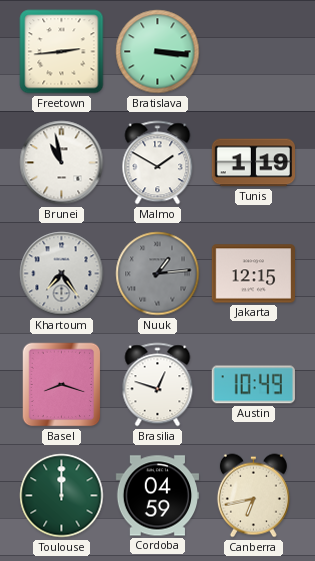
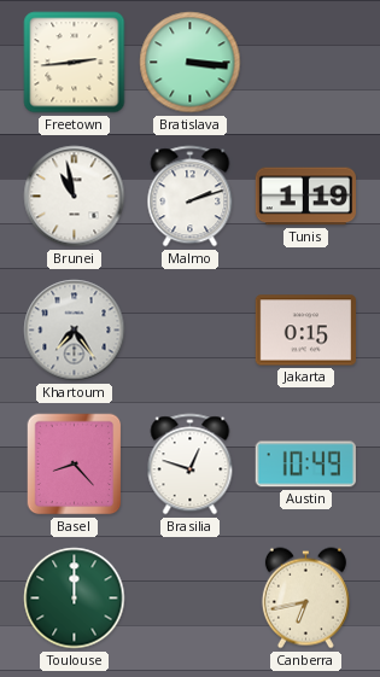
Malmo: 1:50 -> 2:12 (191, 197)
Nuuk: 1:14 -> none (158, 274)
Jakarta: 12:15 -> 0:15 (305, 331)
Basel: 8:18 -> 8:23 (75, 465)
Cordoba: 04:59 -> none (157, 496)
